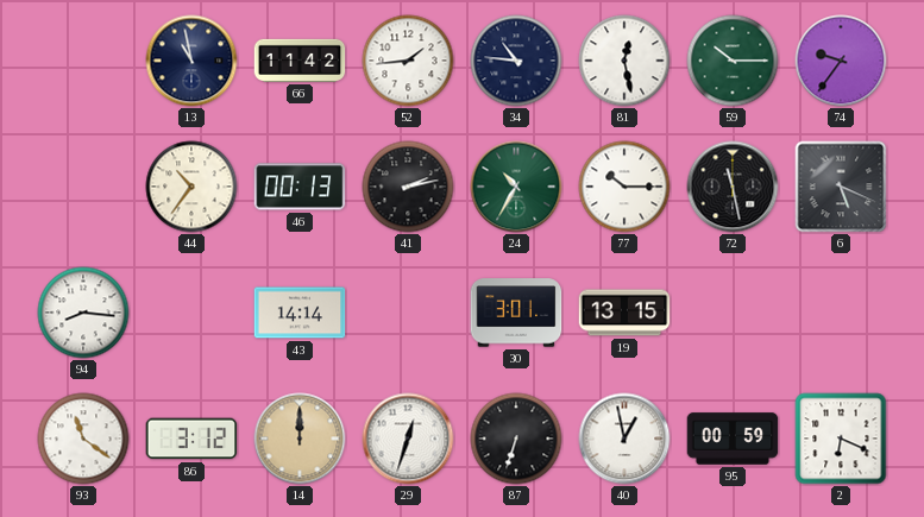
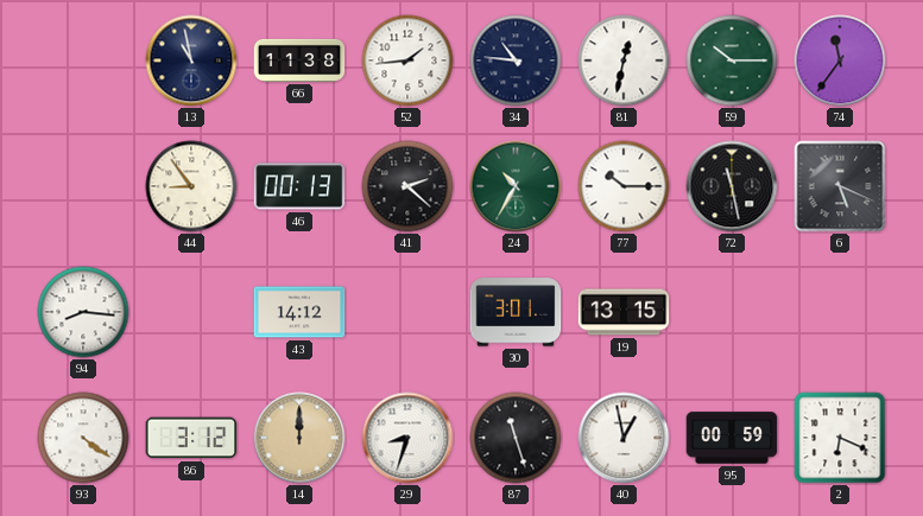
66: 11:42 -> 11:38 (299, 60)
81: 12:28 -> 12:32 (624, 60)
74: 9:36 -> 11:36 (840, 60)
44: 10:36 -> 8:54 (191, 186)
41: 2:13 -> 2:22 (407, 186)
43: 14:14 -> 14:12 (299, 312)
93: 11:21 -> 4:21 (83, 438)
29: 12:33 -> 8:33 (407, 438)
87: 6:33 -> 11:27 (516, 438)
